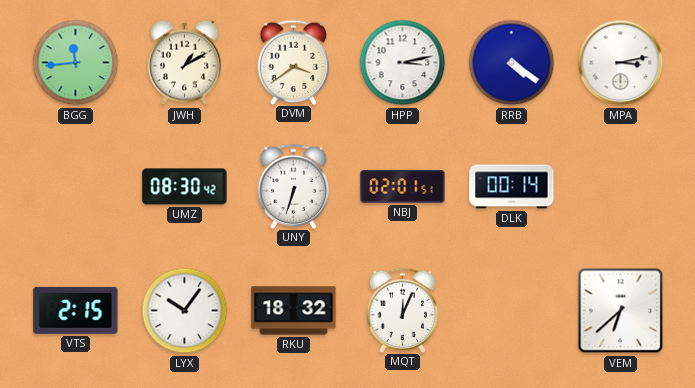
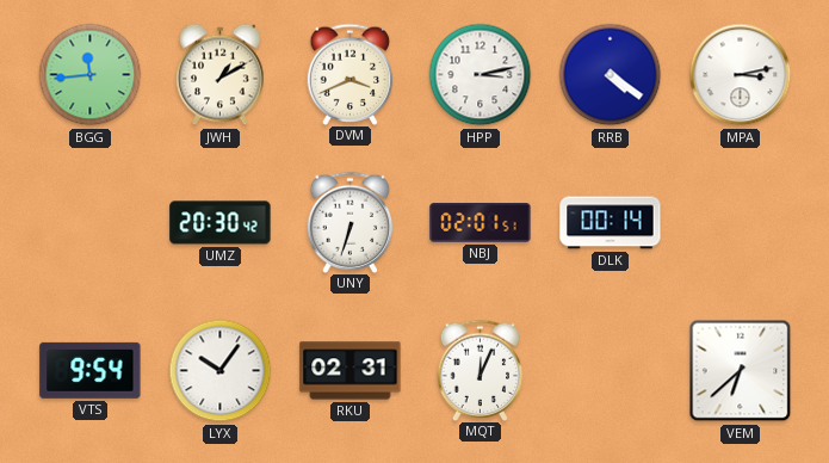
DVM: 3:39 -> 3:41 (351, 74)
UMZ: 08:30 -> 20:30 (221, 223)
VTS: 2:15 -> 9:54 (91, 370)
RKU: 18:32 -> 02:31 (351, 371)
